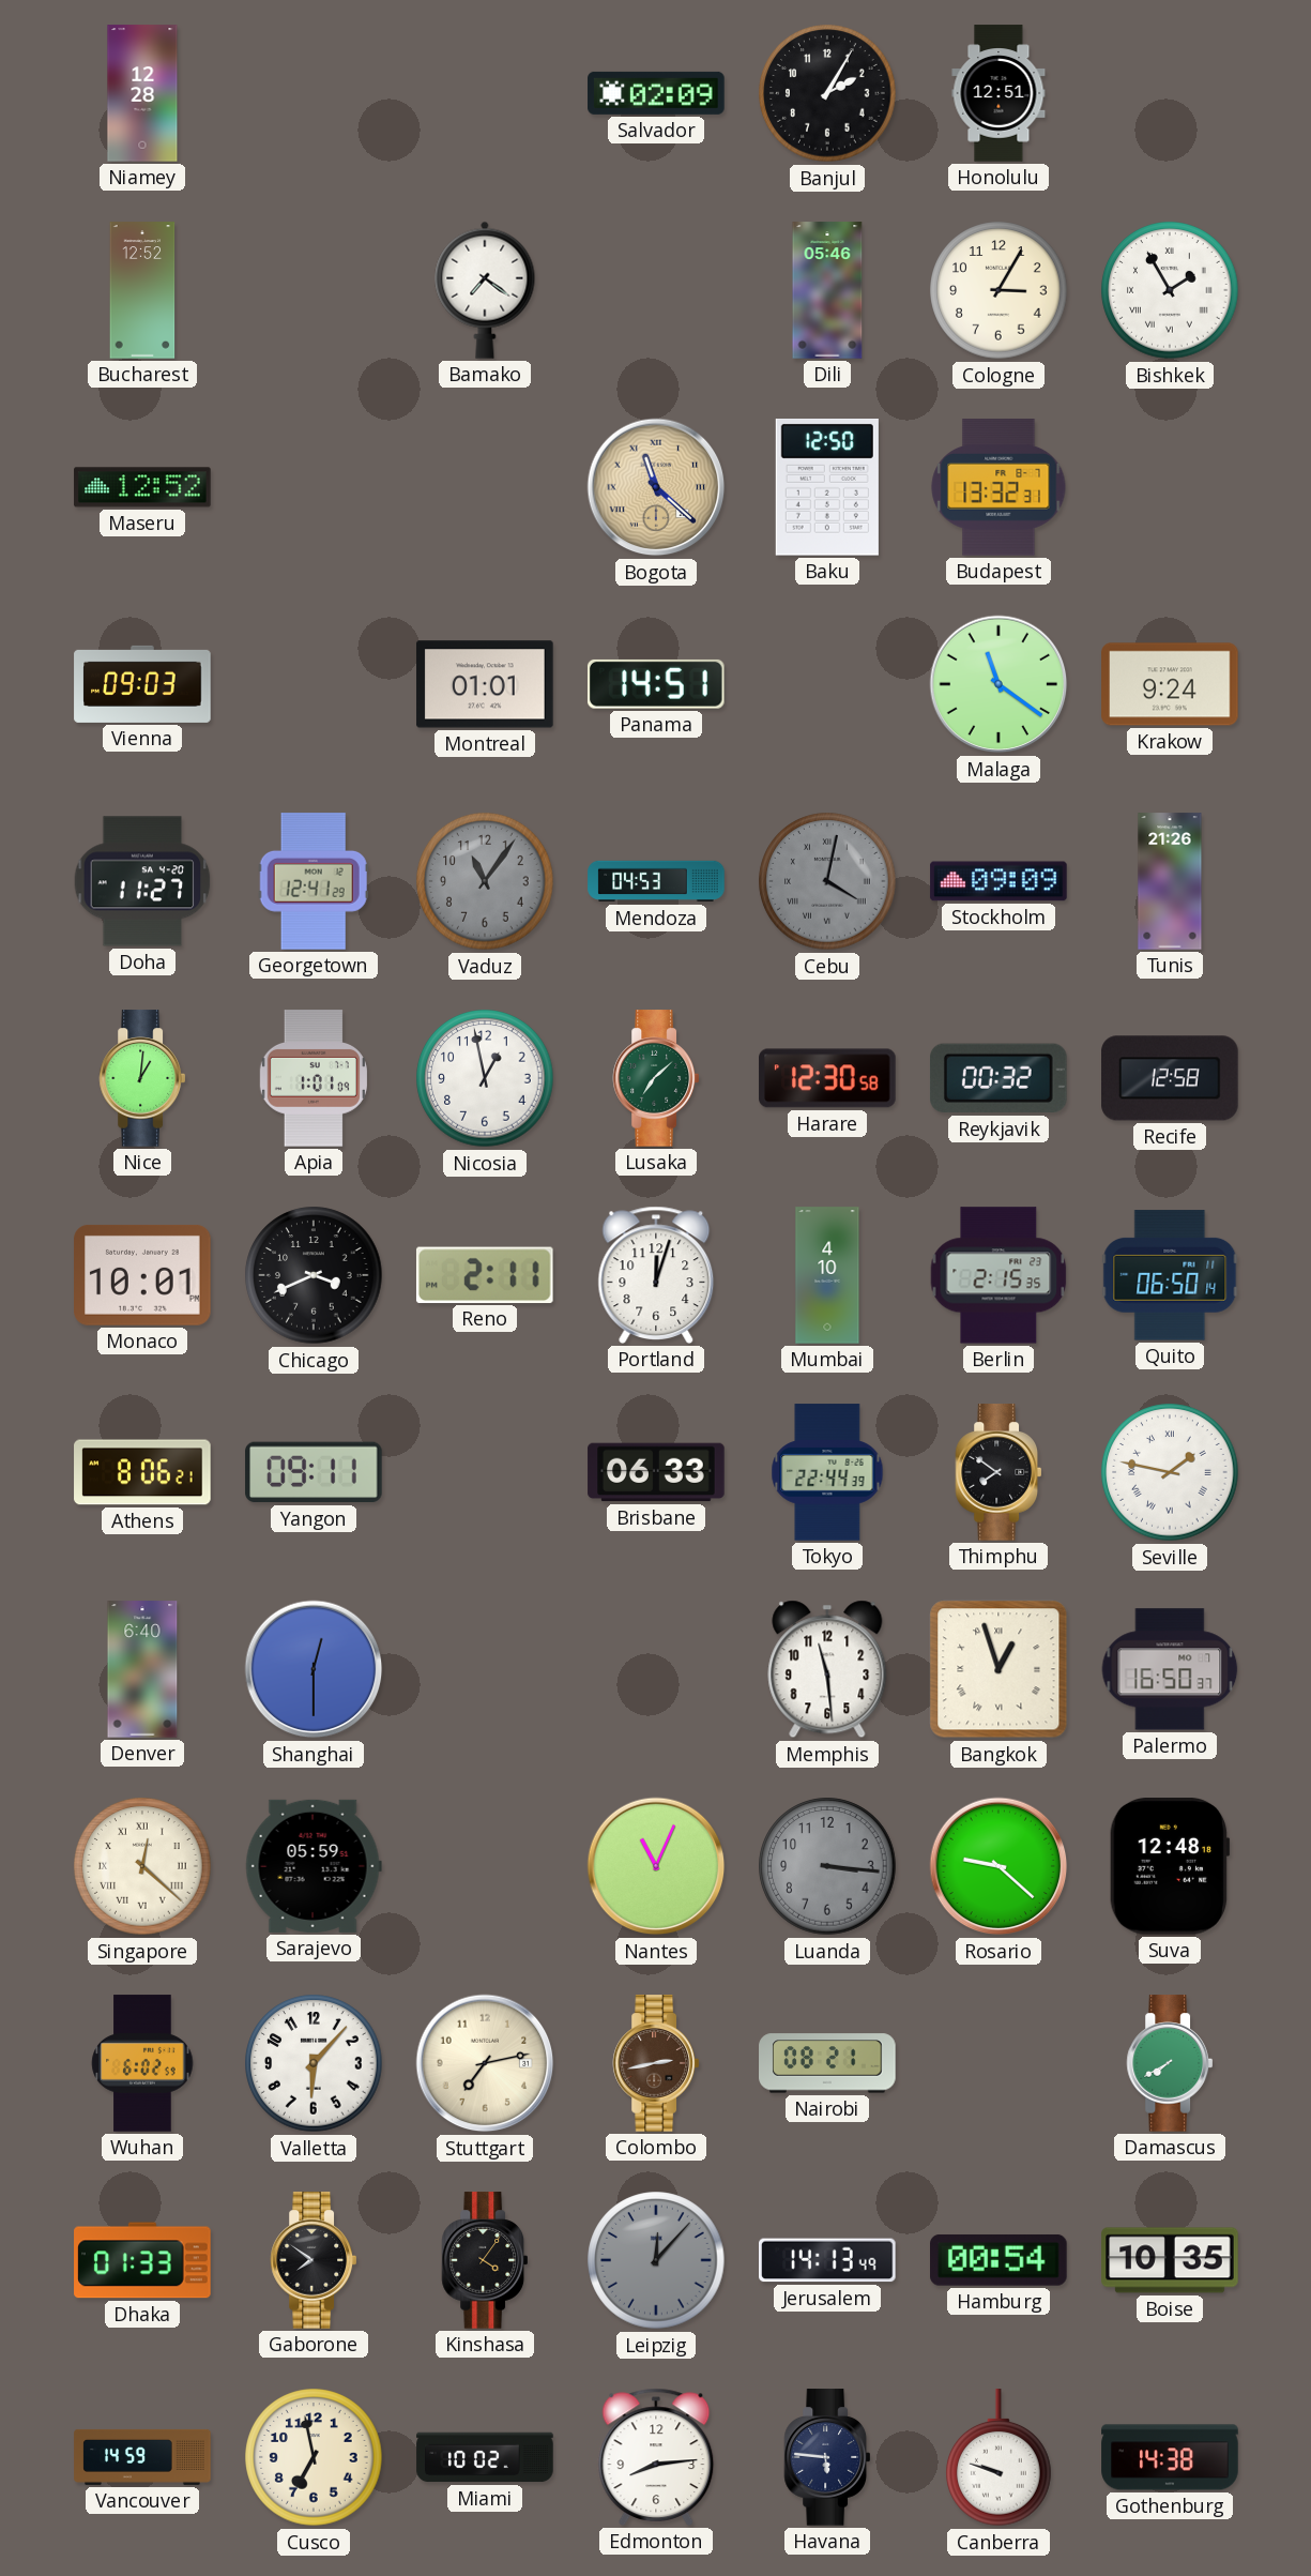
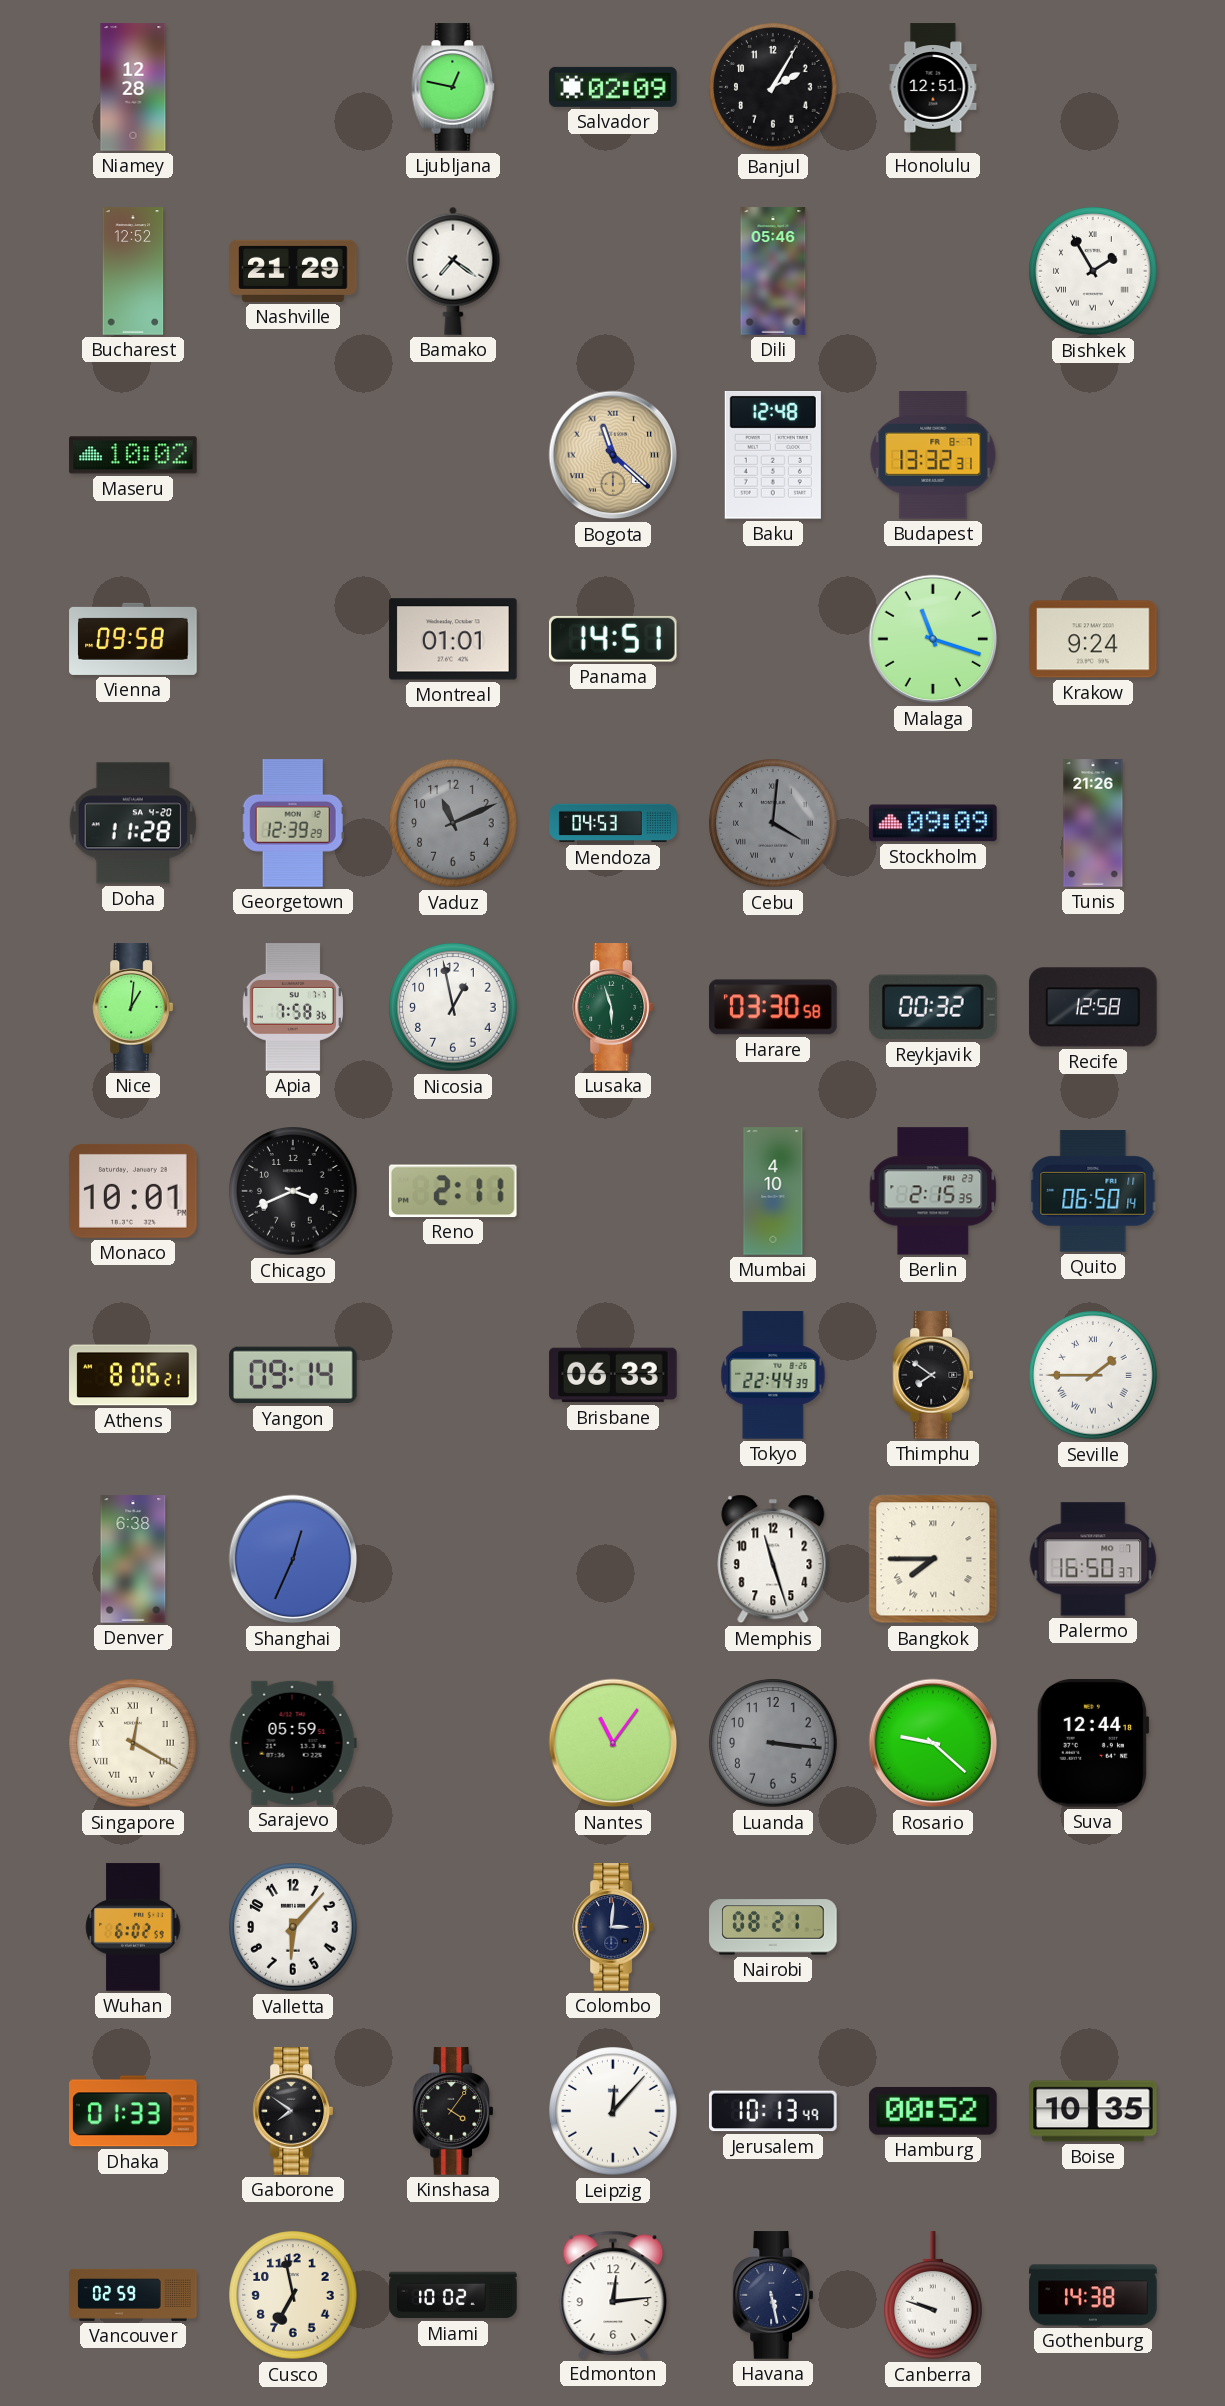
Ljubljana: none -> 12:47 (453, 87)
Nashville: none -> 21:29 (293, 271)
Cologne: 3:05 -> none (999, 290)
Maseru: 12:52 -> 10:02 (133, 455)
Baku: 12:50 -> 12:48 (773, 456)
Vienna: 09:03 -> 09:58 (133, 639)
Malaga: 11:21 -> 11:18 (933, 639)
Doha: 11:27 -> 11:28 (133, 823)
Georgetown: 12:41 -> 12:39 (293, 823)
Vaduz: 11:06 -> 11:11 (453, 823)
Cebu: 4:02 -> 4:01 (773, 823)
Apia: 1:01 -> 7:58 (293, 1007)
Lusaka: 7:08 -> 5:57 (612, 1007)
Harare: 12:30 -> 03:30 (773, 1007)
Portland: 12:03 -> none (656, 1275)
Yangon: 09:11 -> 09:14 (293, 1375)
Seville: 1:47 -> 1:45 (1093, 1375)
Denver: 6:40 -> 6:38 (133, 1559)
Shanghai: 12:30 -> 12:34 (293, 1559)
Memphis: 11:29 -> 11:27 (773, 1559)
Bangkok: 12:57 -> 7:45 (933, 1559)
Singapore: 12:22 -> 12:20 (133, 1743)
Nantes: 11:04 -> 11:06 (613, 1743)
Suva: 12:48 -> 12:44 (1093, 1744)
Stuttgart: 7:13 -> none (485, 2063)
Colombo: 2:43 -> 3:01 (612, 1927)
Colombo dial: brown -> navy (612, 1927)
Damascus: 7:40 -> none (1169, 2063)
Leipzig dial: grey -> white (613, 2111)
Jerusalem: 14:13 -> 10:13 (774, 2111)
Hamburg: 00:54 -> 00:52 (934, 2111)
Vancouver: 14:59 -> 02:59 (133, 2295)
Edmonton: 8:14 -> 12:14 (613, 2295)
Havana: 5:46 -> 5:28 (772, 2295)
